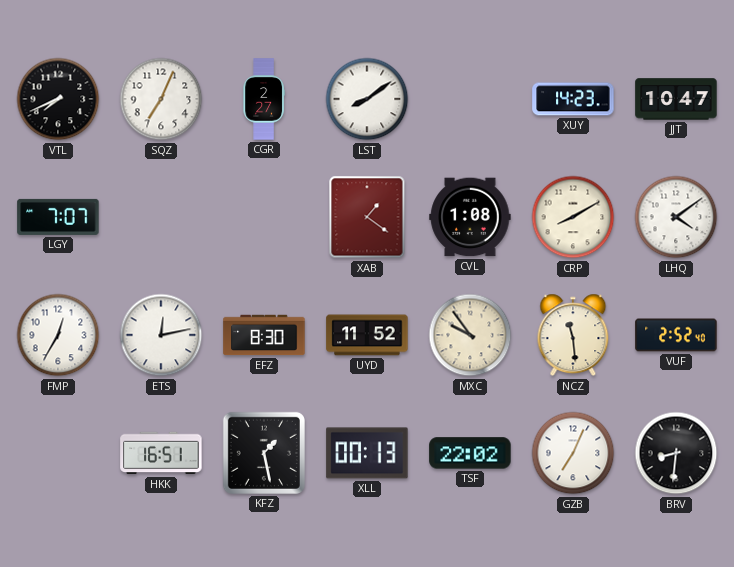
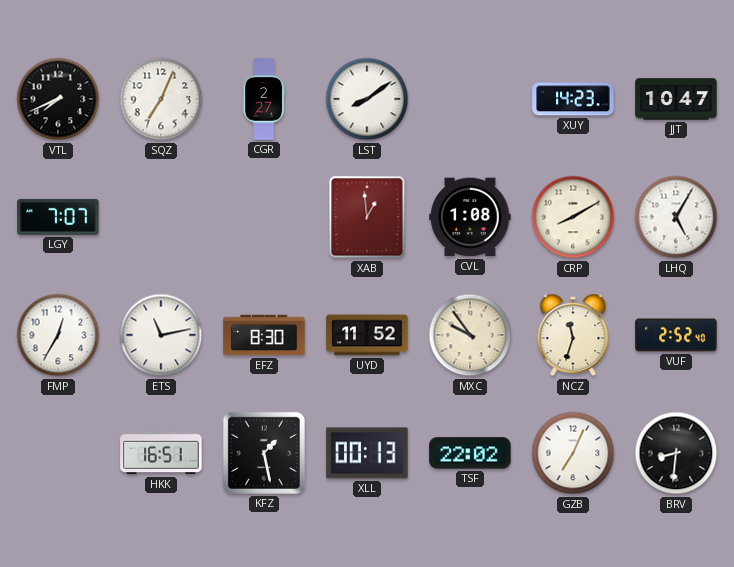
XAB: 1:21 -> 12:59 (367, 217)
LHQ: 4:09 -> 5:05 (676, 217)
ETS: 12:13 -> 11:13 (161, 335)
NCZ: 11:29 -> 11:33 (573, 335)
